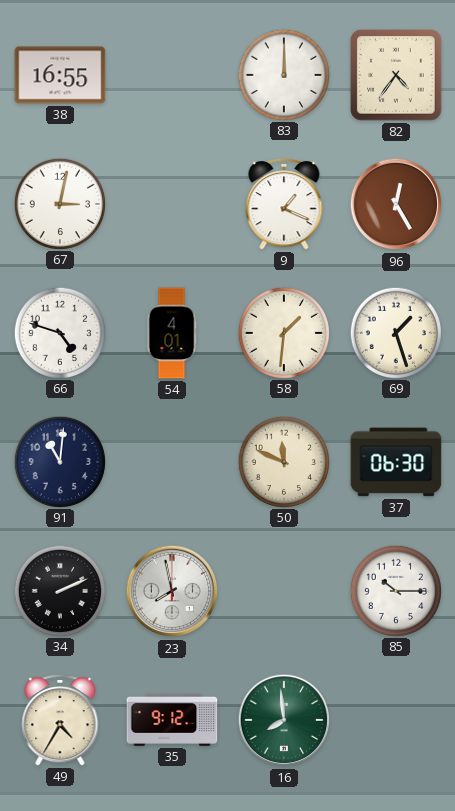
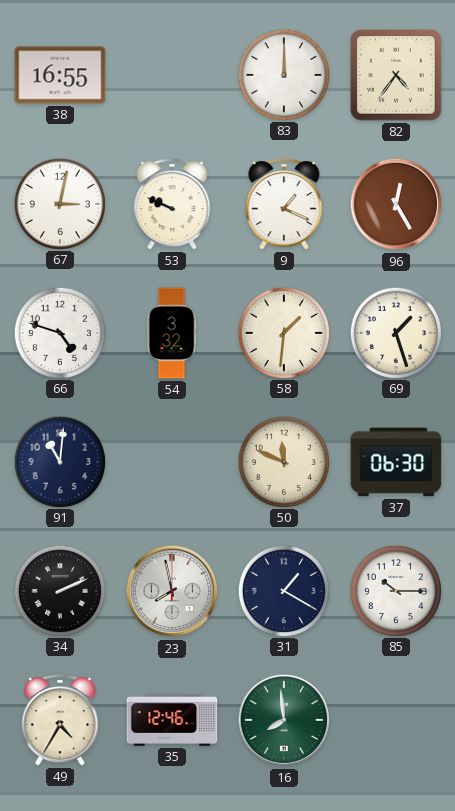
53: none -> 9:49 (172, 205)
54: 4:01 -> 3:32 (172, 333)
31: none -> 1:20 (283, 590)
35: 9:12 -> 12:46 (172, 720)
